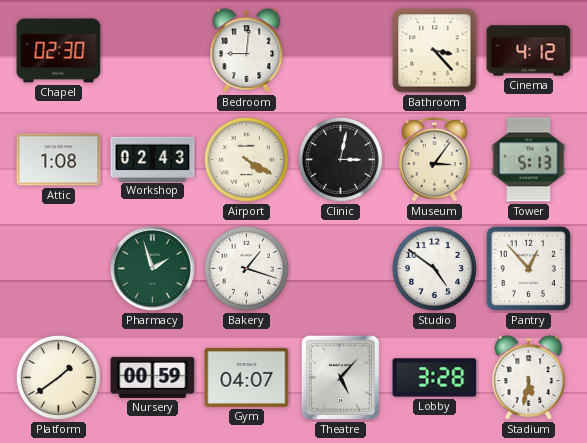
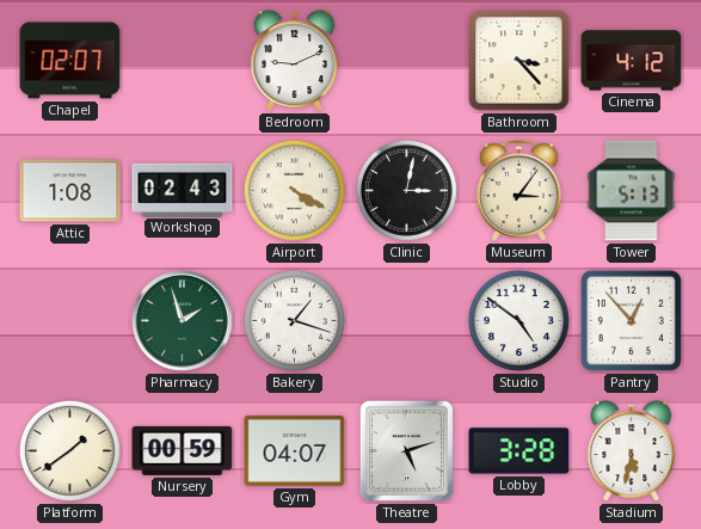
Chapel: 02:30 -> 02:07 (70, 61)
Bedroom: 9:01 -> 9:11 (295, 61)
Theatre: 5:07 -> 5:12 (406, 450)
